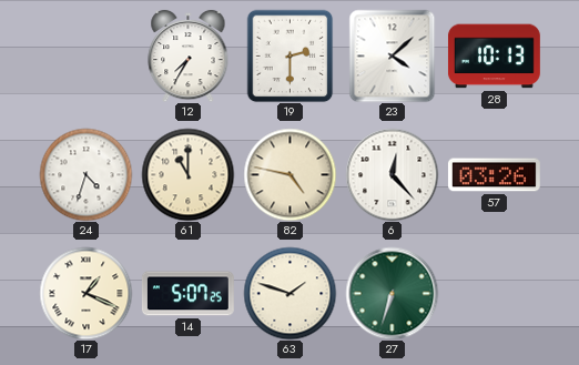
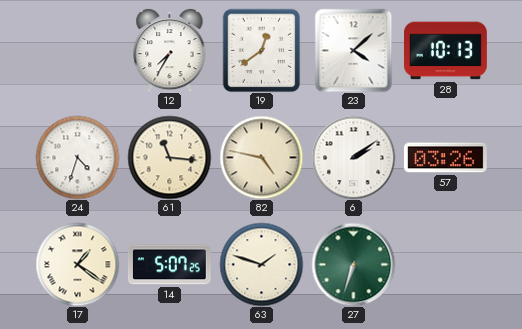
19: 2:30 -> 12:39 (262, 50)
61: 11:00 -> 11:16 (169, 157)
6: 12:23 -> 2:09 (353, 157)
17: 1:19 -> 1:21 (77, 264)
